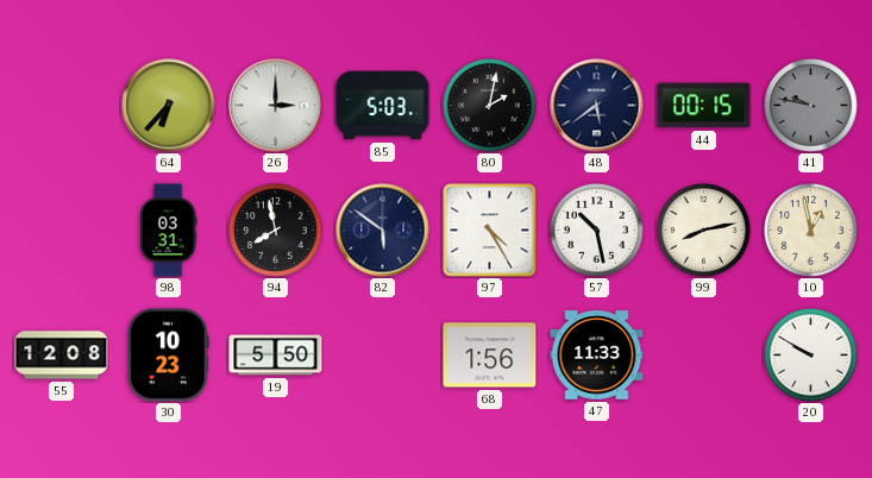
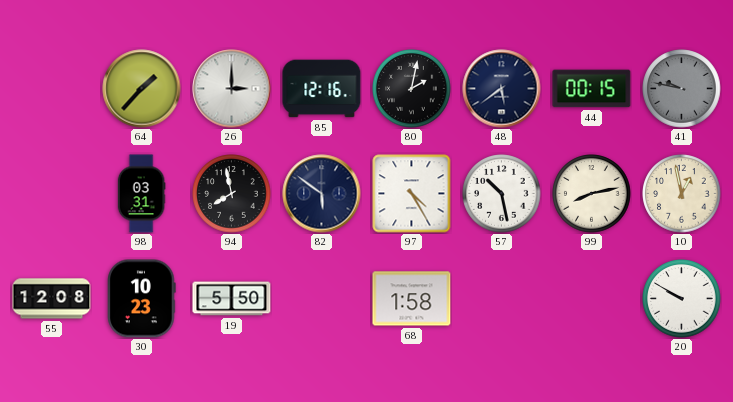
64: 6:37 -> 1:37 (142, 89)
85: 5:03 -> 12:16 (322, 89)
68: 1:56 -> 1:58 (412, 299)
47: 11:33 -> none (597, 356)
